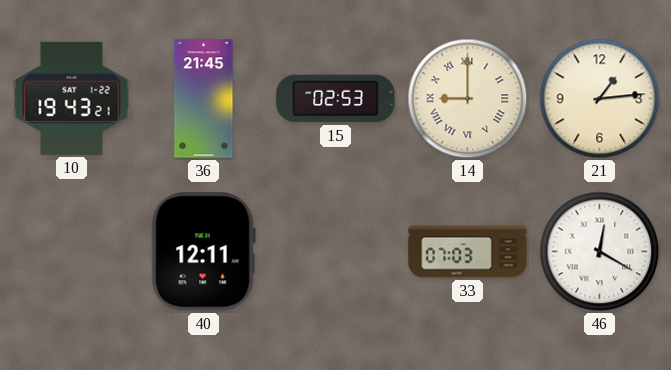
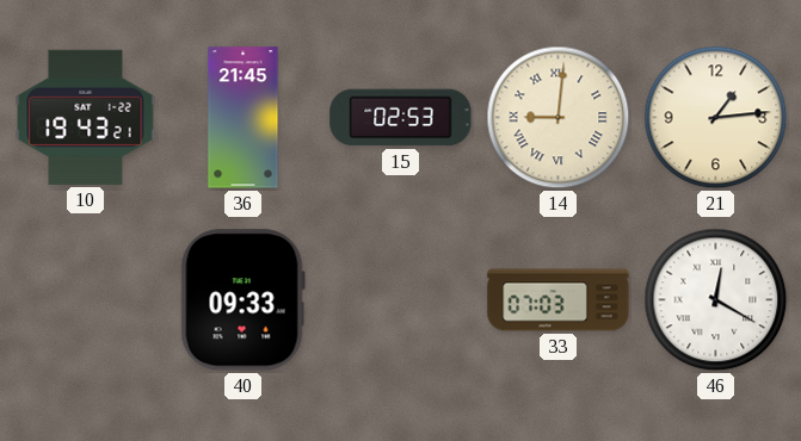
14: 9:00 -> 9:01 (559, 118)
40: 12:11 -> 09:33 (242, 300)
